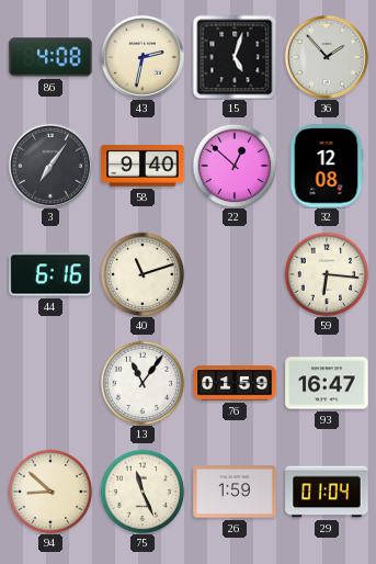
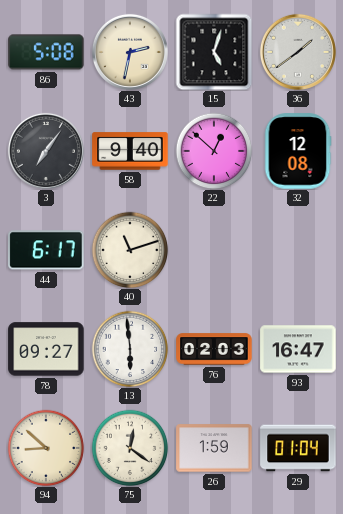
86: 4:08 -> 5:08 (46, 52)
36: 1:53 -> 1:39 (298, 52)
44: 6:16 -> 6:17 (46, 250)
59: 6:16 -> none (327, 274)
78: none -> 09:27 (46, 349)
13: 11:06 -> 5:59 (130, 349)
76: 01:59 -> 02:03 (214, 349)
75: 11:26 -> 12:21 (130, 448)
